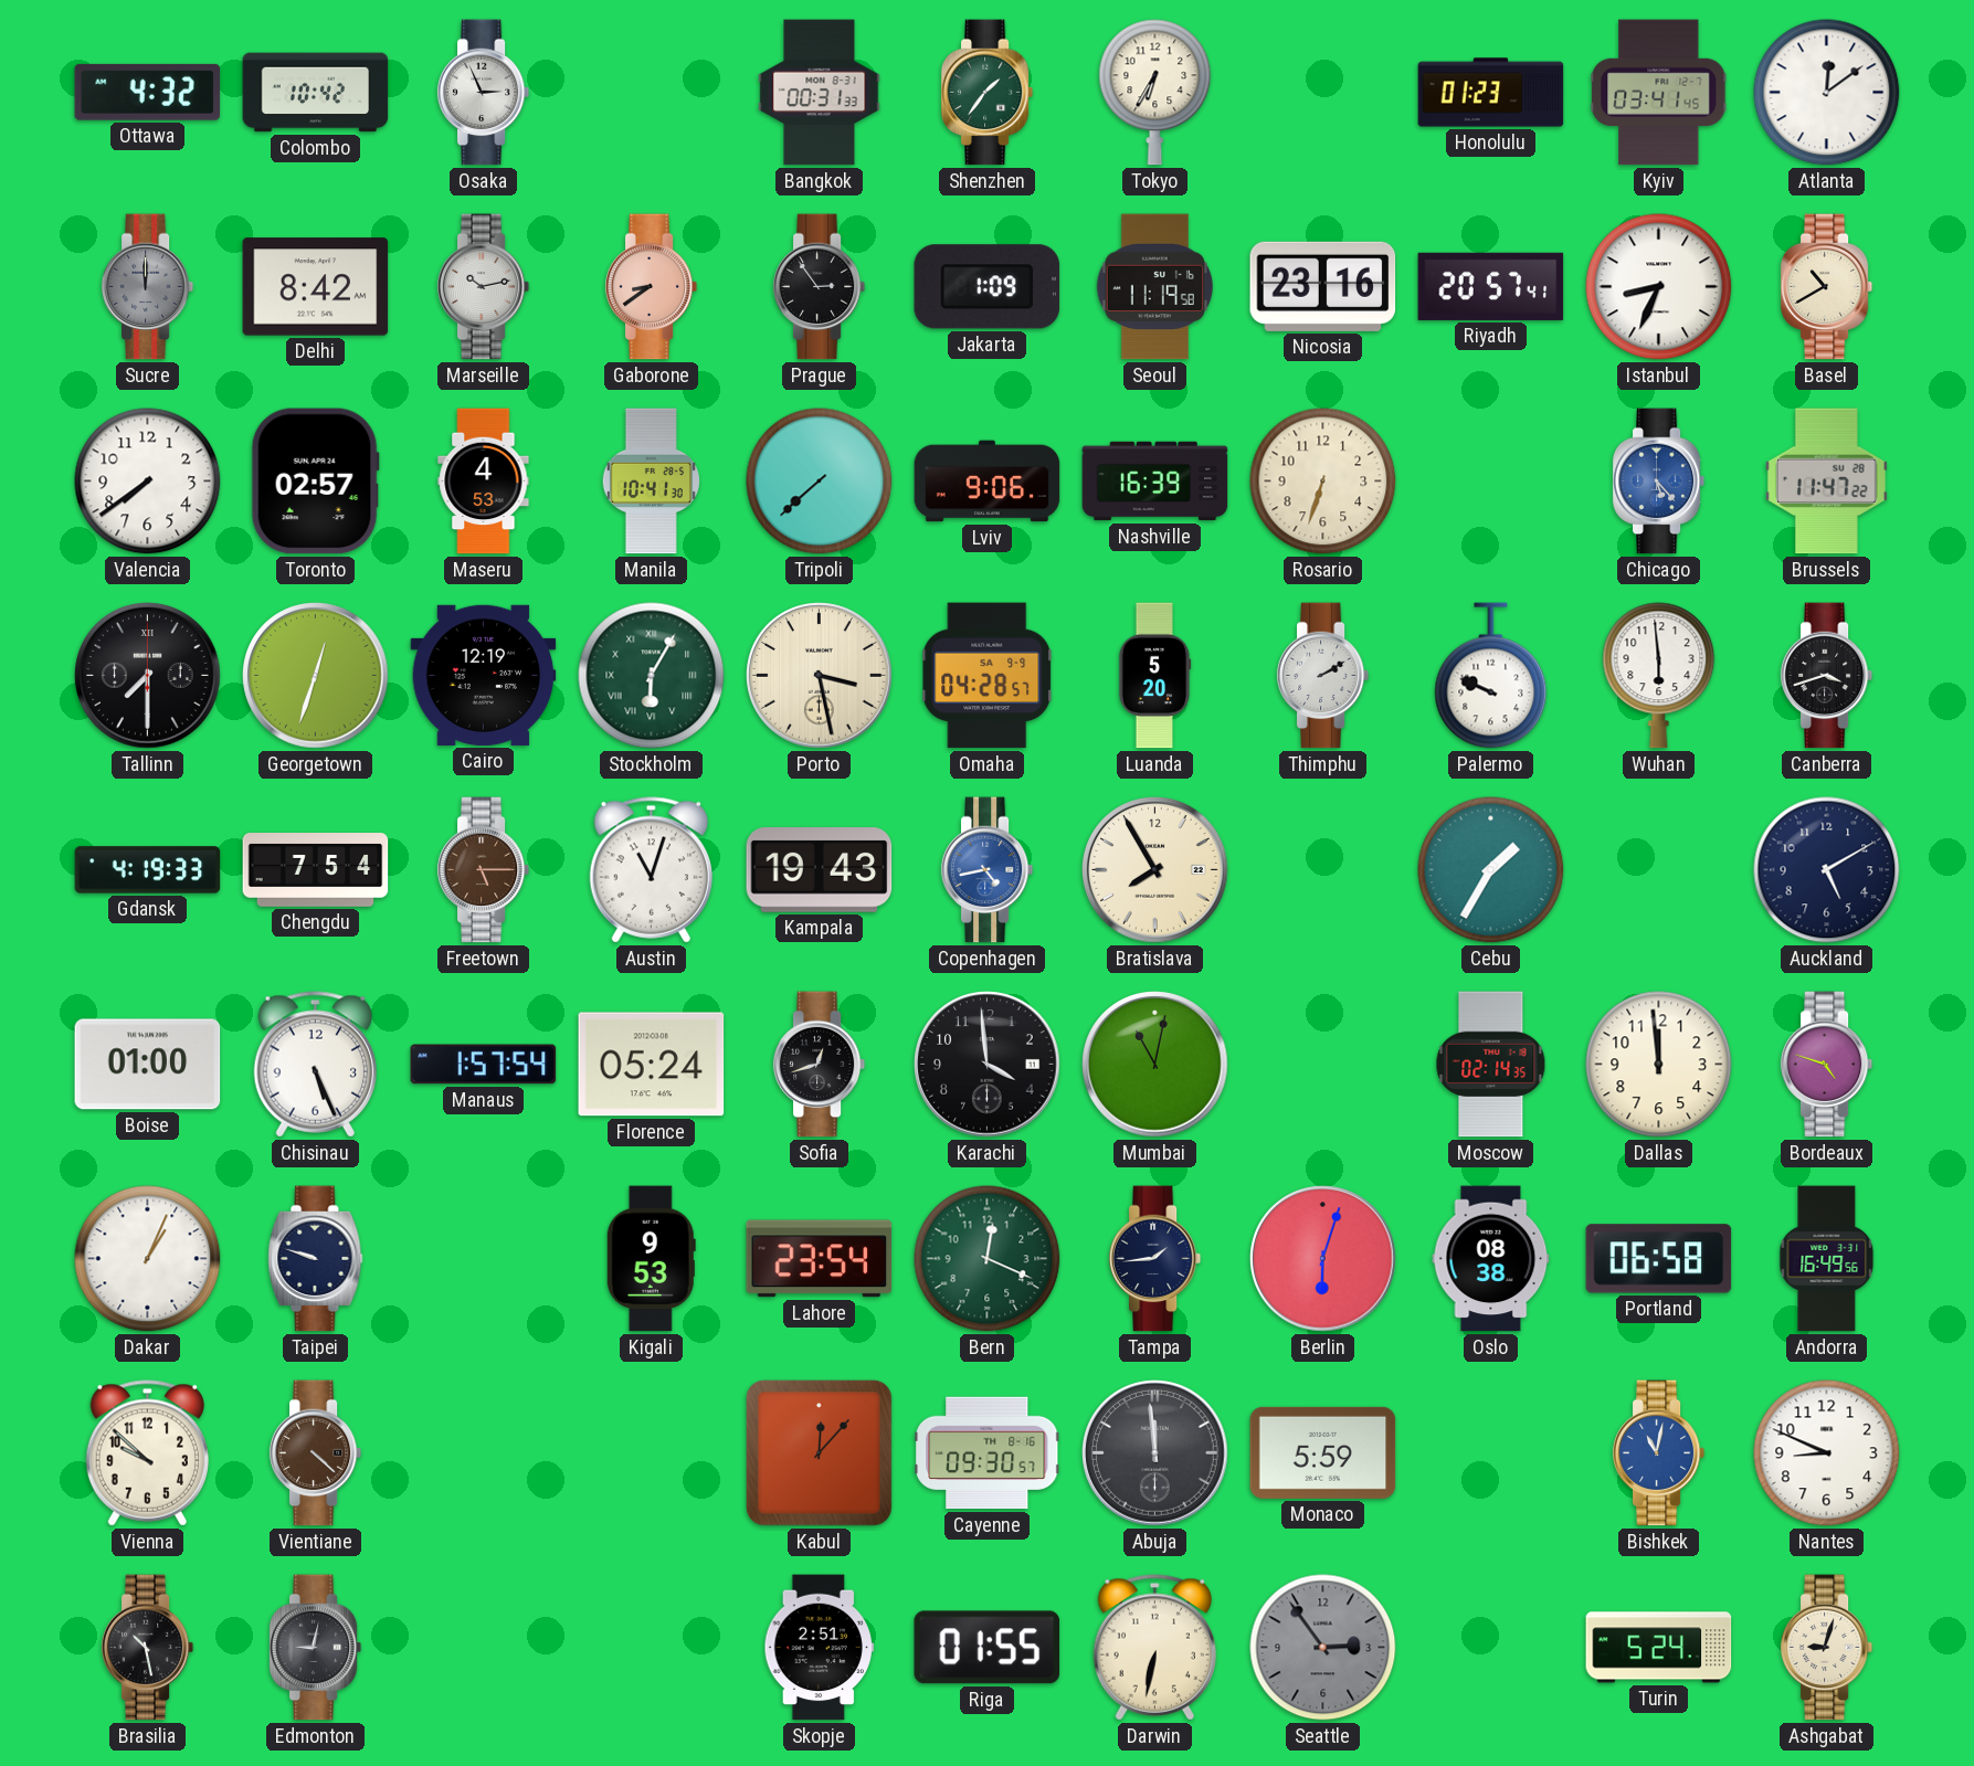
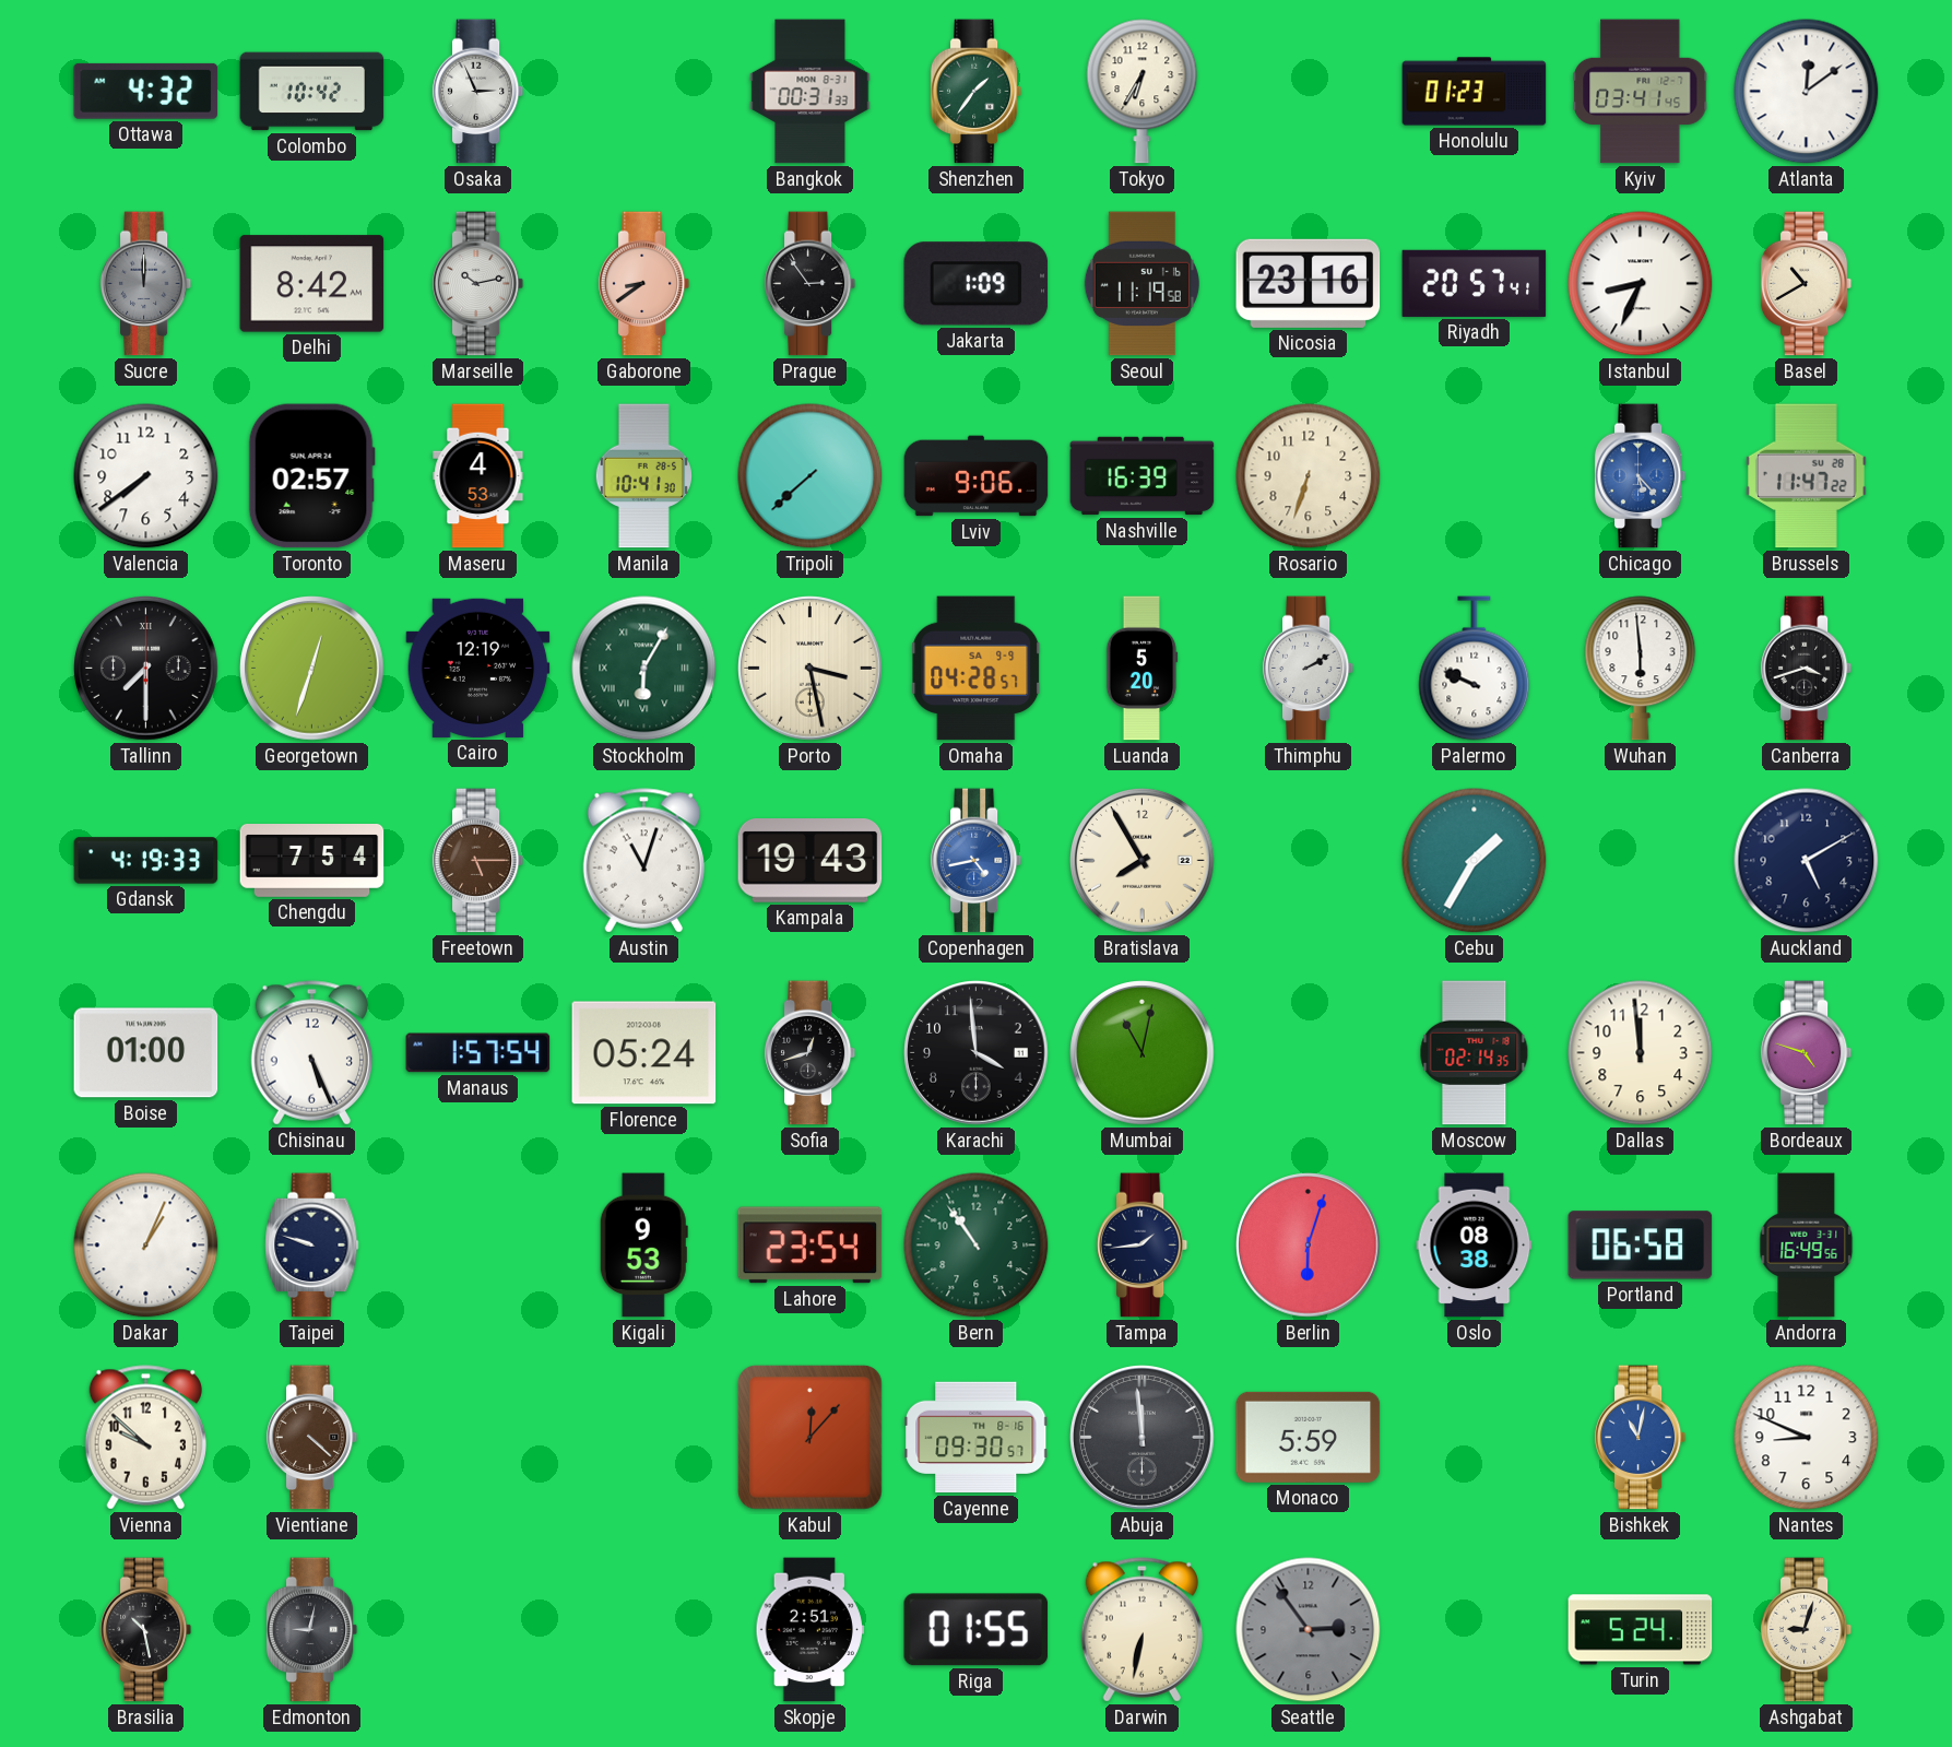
Bern: 12:19 -> 10:54 (977, 1246)
